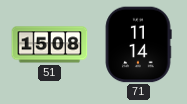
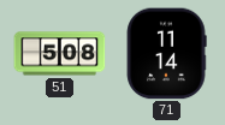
51: 15:08 -> 5:08 (60, 54)
